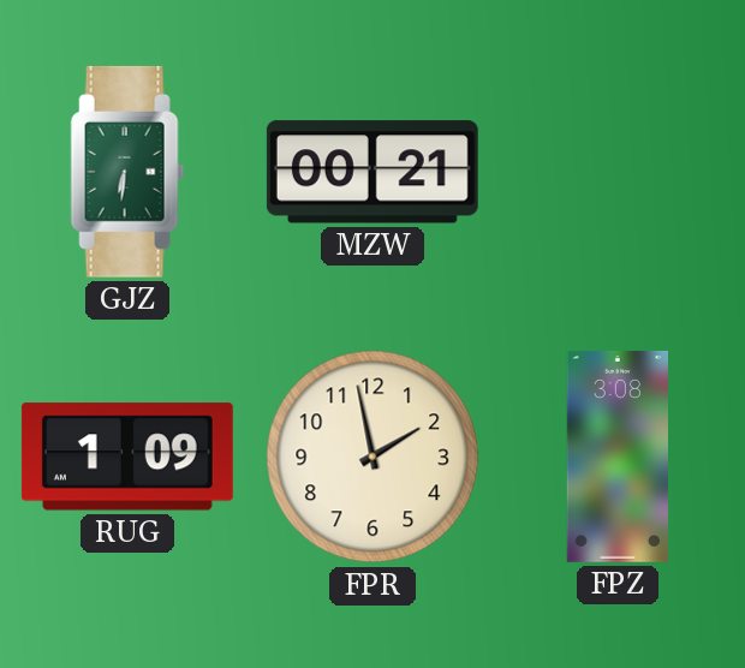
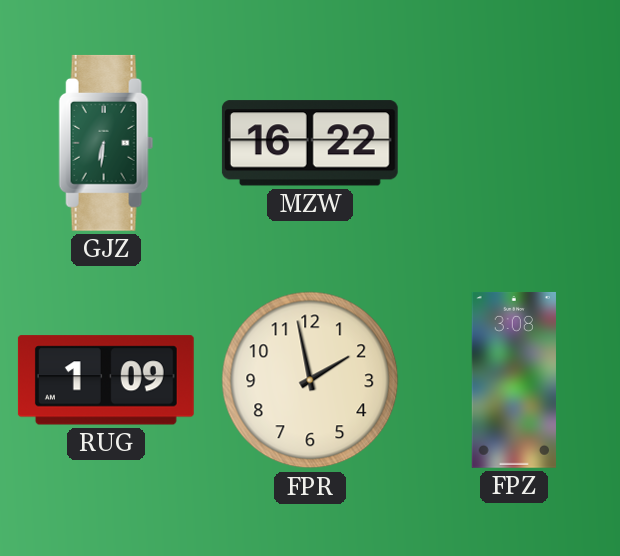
MZW: 00:21 -> 16:22 (310, 143)
